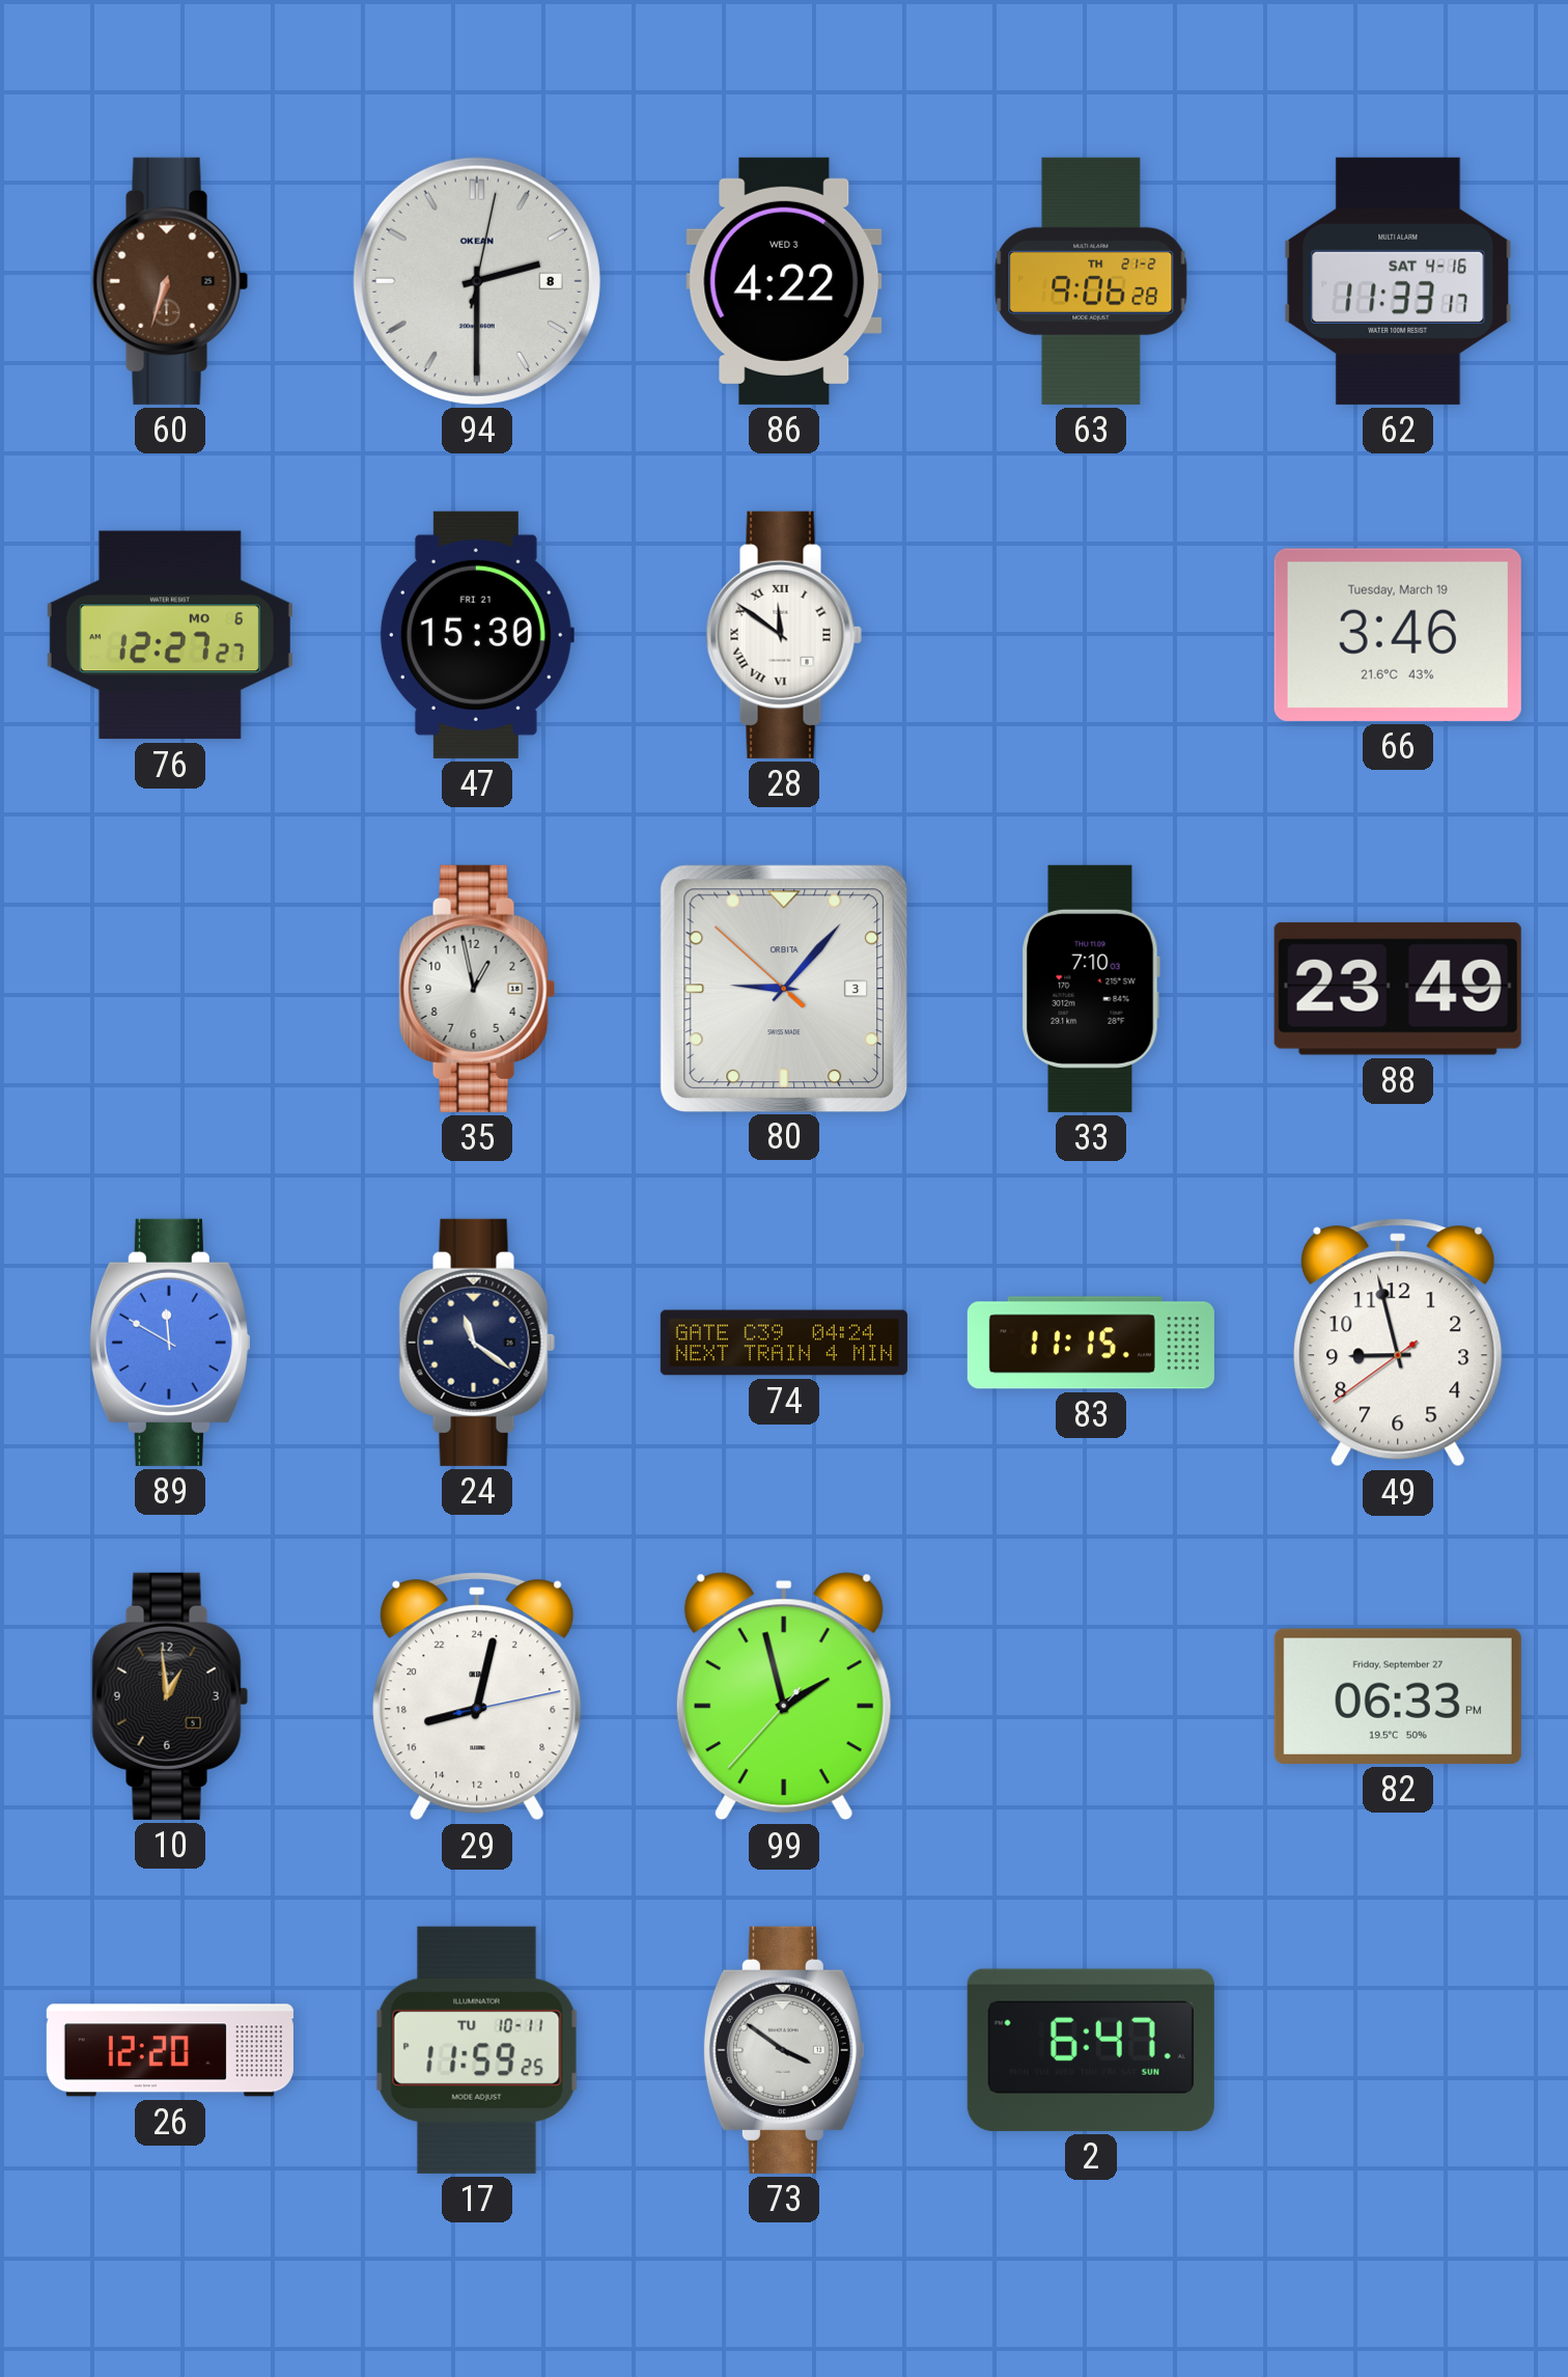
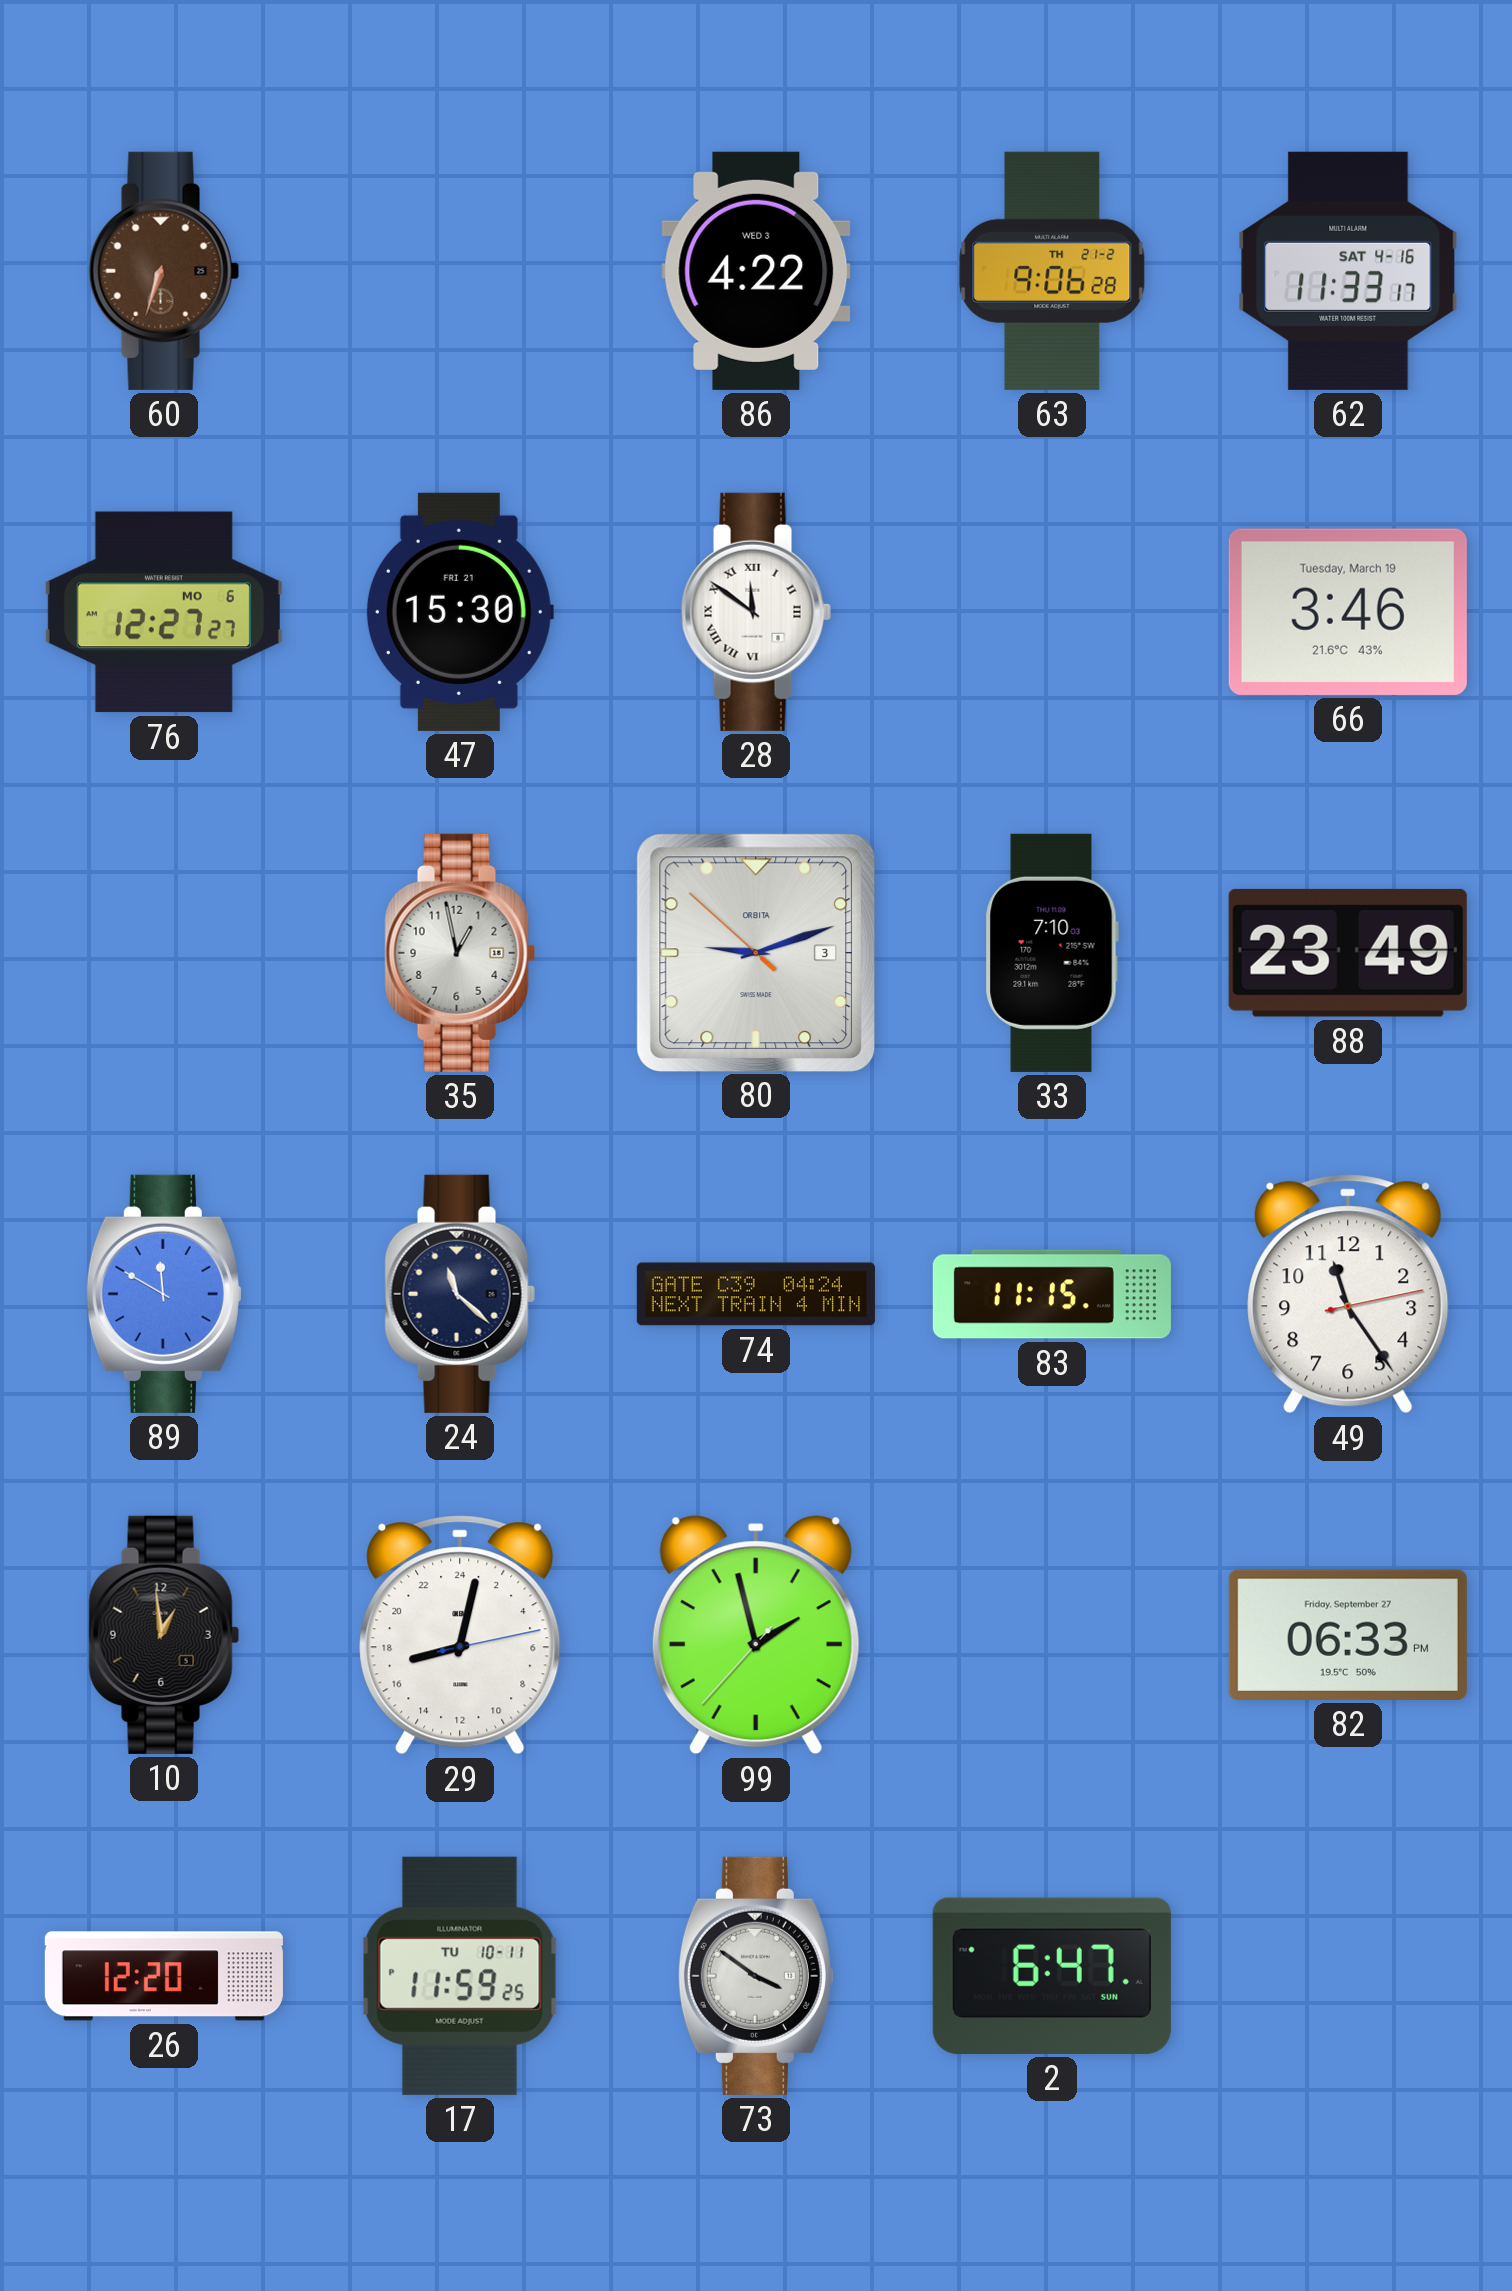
94: 2:30 -> none (477, 281)
80: 9:06 -> 9:11 (755, 952)
24: 11:21 -> 11:22 (460, 1294)
49: 8:57 -> 11:24 (1348, 1294)
